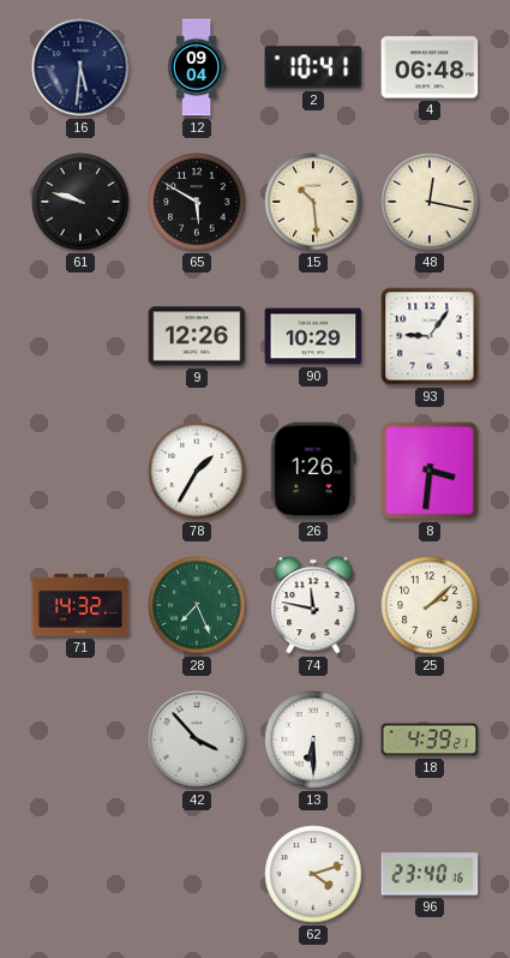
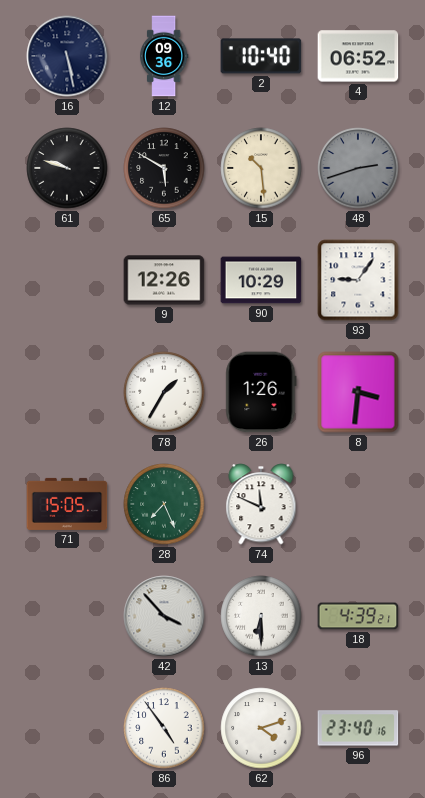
16: 5:31 -> 5:28 (67, 56)
12: 09:04 -> 09:36 (164, 56)
2: 10:41 -> 10:40 (261, 56)
4: 06:48 -> 06:52 (358, 56)
48: 12:17 -> 2:42 (358, 168)
48 dial: cream -> grey (358, 168)
71: 14:32 -> 15:05 (67, 504)
74: 11:47 -> 11:49 (261, 504)
25: 2:08 -> none (430, 605)
86: none -> 4:54 (164, 728)
